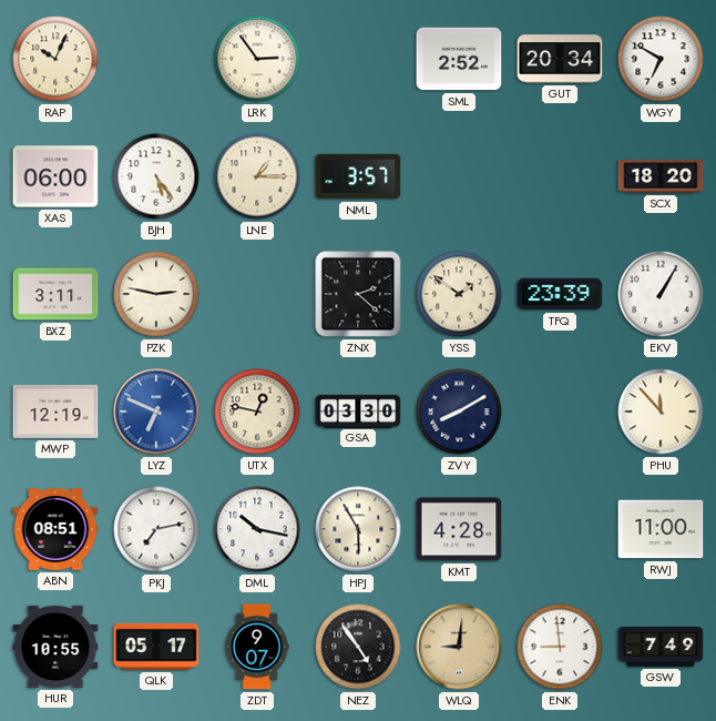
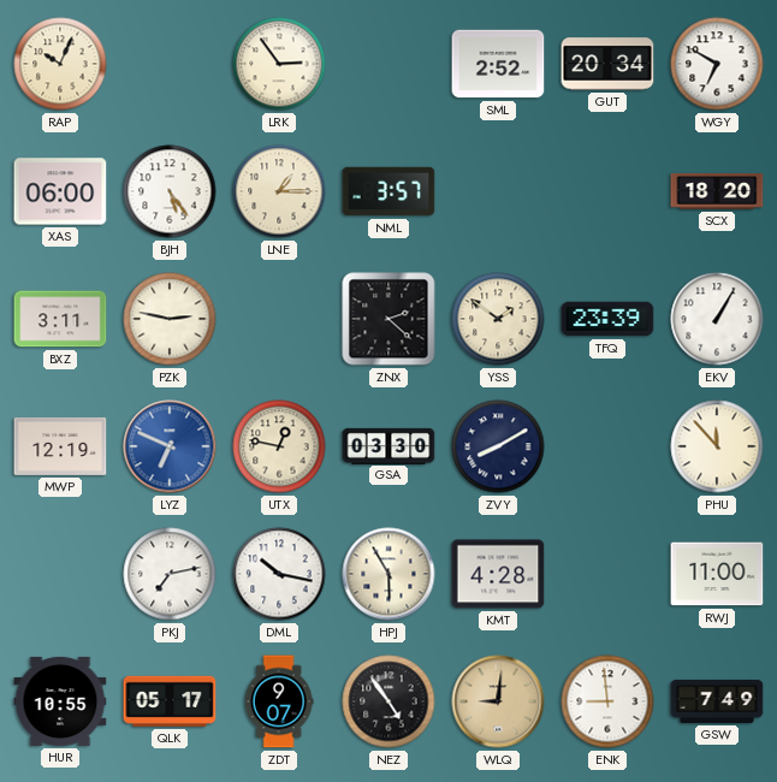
ABN: 08:51 -> none (55, 529)
